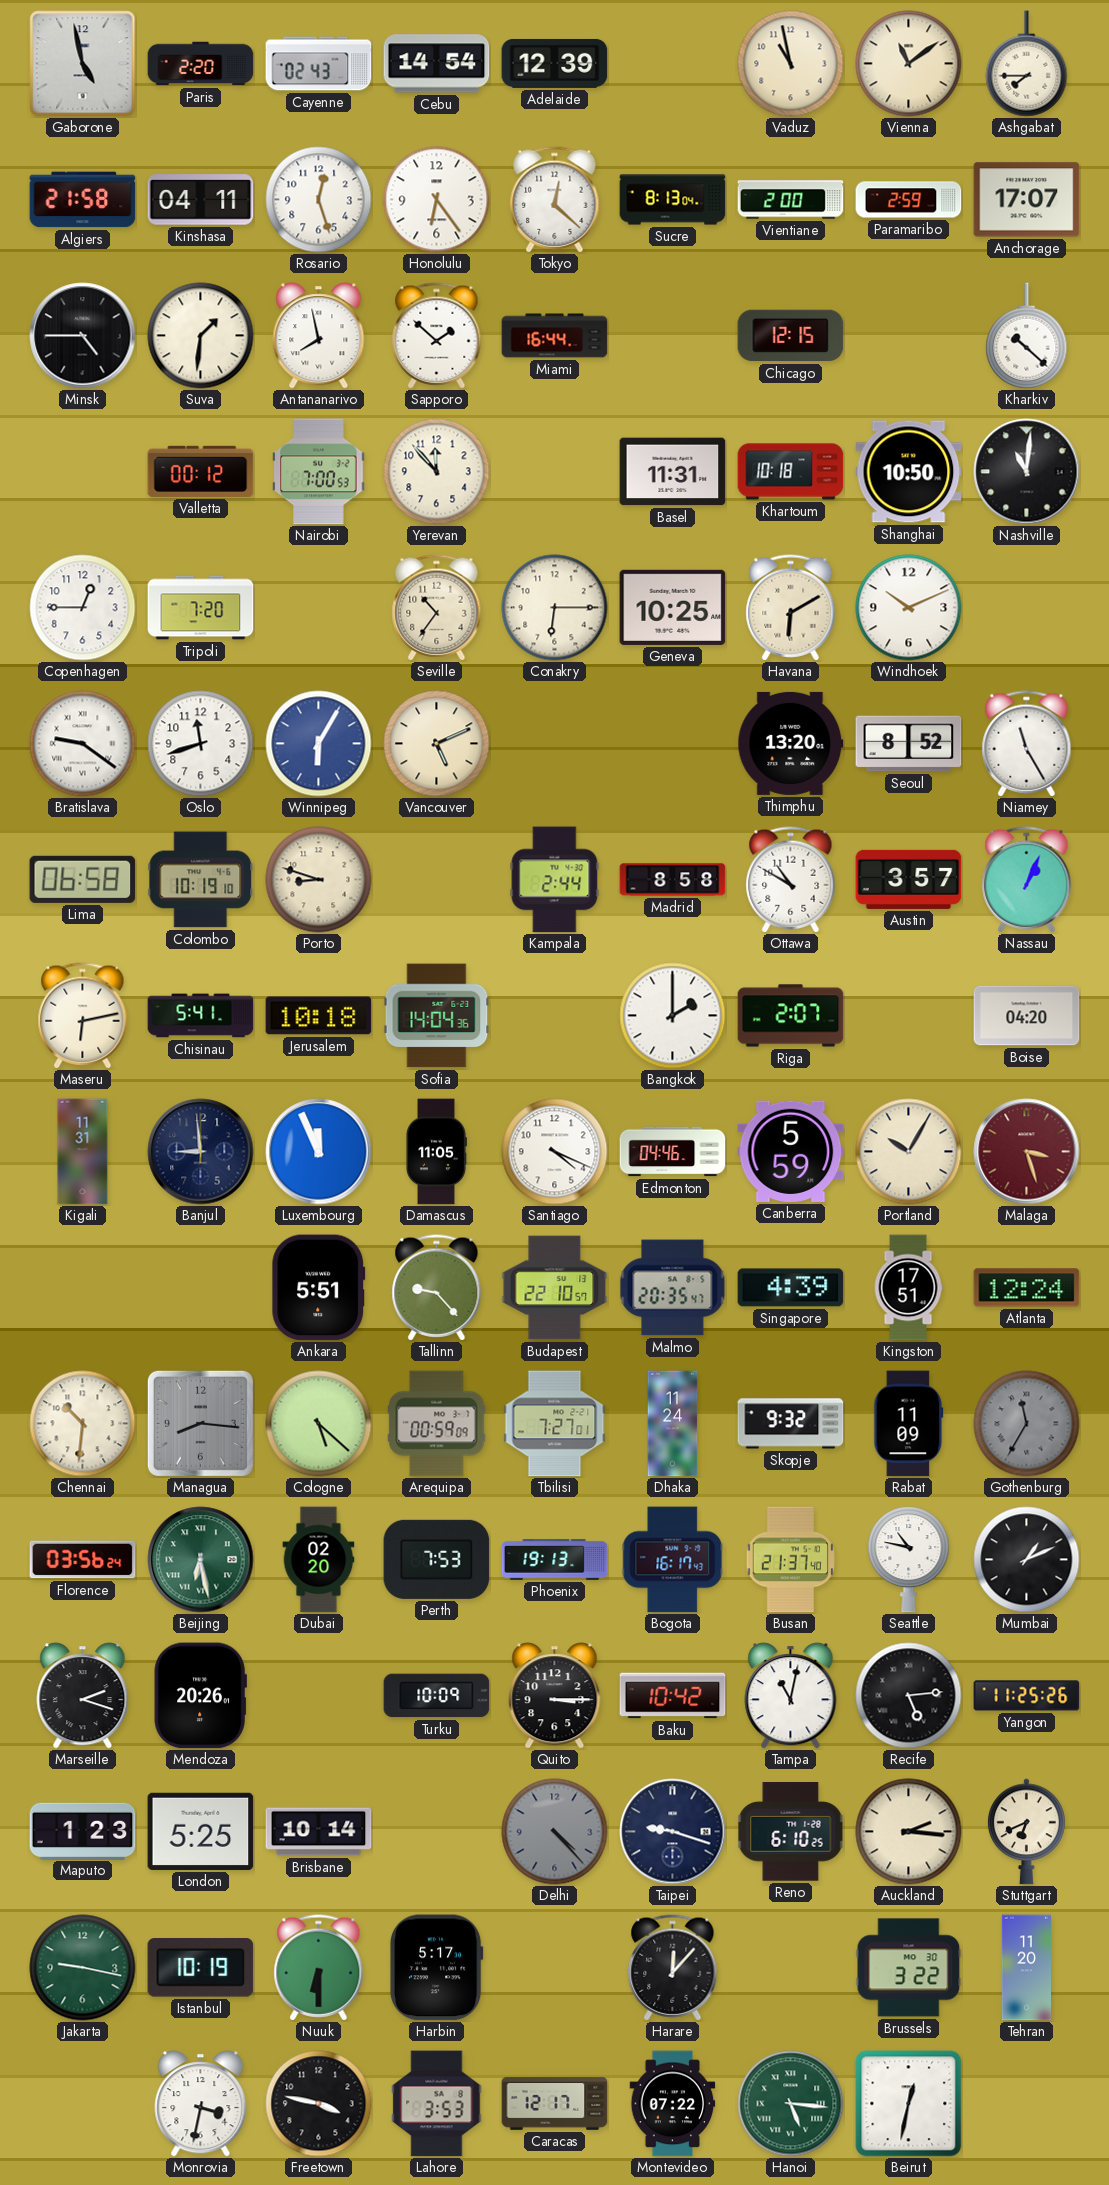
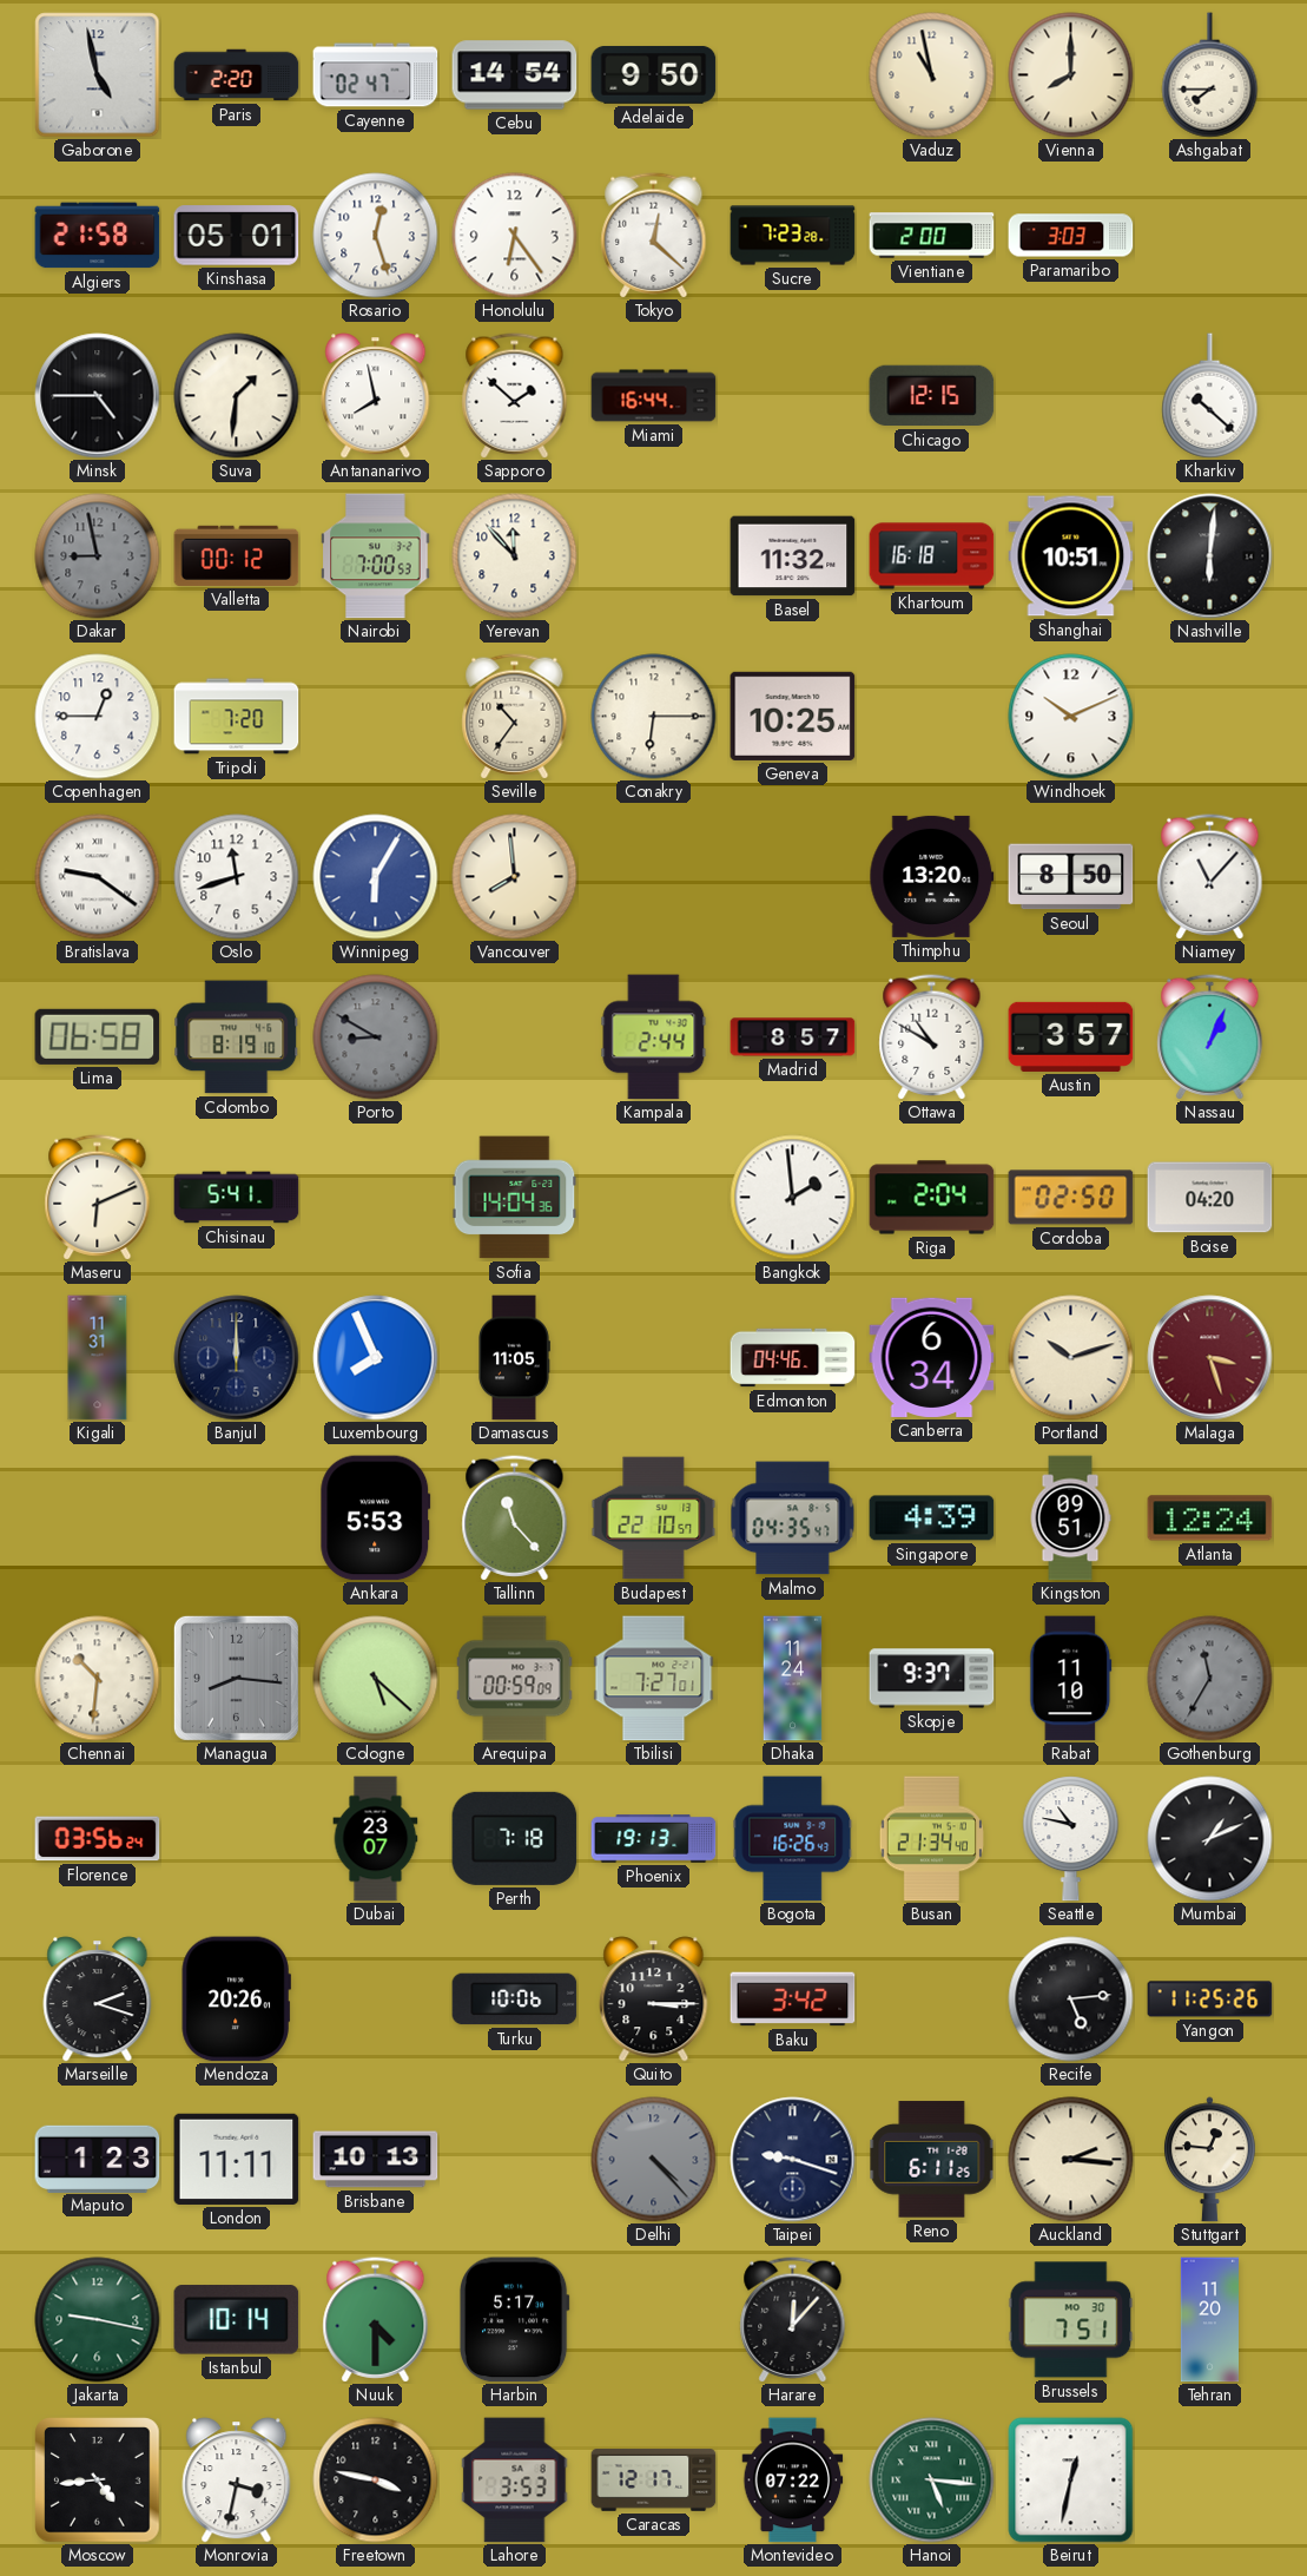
Cayenne: 02:43 -> 02:47 (376, 75)
Adelaide: 12:39 -> 9:50 (654, 74)
Vienna: 11:09 -> 8:00 (1071, 75)
Kinshasa: 04:11 -> 05:01 (237, 236)
Sucre: 8:13 -> 7:23 (793, 236)
Paramaribo: 2:59 -> 3:03 (1071, 236)
Anchorage: 17:07 -> none (1027, 200)
Dakar: none -> 8:58 (98, 556)
Basel: 11:31 -> 11:32 (793, 556)
Khartoum: 10:18 -> 16:18 (932, 556)
Shanghai: 10:50 -> 10:51 (1071, 556)
Nashville: 11:01 -> 6:01 (1210, 556)
Havana: 6:10 -> none (791, 608)
Vancouver: 5:11 -> 7:59 (515, 877)
Seoul: 8:52 -> 8:50 (1071, 877)
Niamey: 11:25 -> 11:07 (1210, 877)
Colombo: 10:19 -> 8:19 (237, 1037)
Porto: 8:48 -> 8:50 (376, 1037)
Porto dial: cream -> grey (376, 1037)
Madrid: 8:58 -> 8:57 (793, 1037)
Maseru: 6:13 -> 6:11 (98, 1198)
Jerusalem: 10:18 -> none (319, 1016)
Bangkok: 2:00 -> 1:59 (793, 1198)
Riga: 2:07 -> 2:04 (932, 1198)
Cordoba: none -> 02:50 (1071, 1198)
Banjul: 8:59 -> 12:00 (237, 1358)
Luxembourg: 11:56 -> 7:56 (376, 1358)
Santiago: 4:19 -> none (555, 1152)
Canberra: 5:59 -> 6:34 (932, 1357)
Portland: 10:05 -> 10:12 (1071, 1358)
Ankara: 5:51 -> 5:53 (376, 1518)
Tallinn: 9:23 -> 11:23 (515, 1518)
Malmo: 20:35 -> 04:35 (793, 1518)
Kingston: 17:51 -> 09:51 (1070, 1518)
Skopje: 9:32 -> 9:37 (932, 1679)
Rabat: 11:09 -> 11:10 (1071, 1679)
Beijing: 6:28 -> none (201, 1560)
Dubai: 02:20 -> 23:07 (376, 1839)
Perth: 7:53 -> 7:18 (515, 1838)
Bogota: 16:17 -> 16:26 (793, 1839)
Busan: 21:37 -> 21:34 (931, 1839)
Turku: 10:09 -> 10:06 (515, 1999)
Baku: 10:42 -> 3:42 (793, 1999)
Tampa: 11:02 -> none (791, 1696)
London: 5:25 -> 11:11 (237, 2159)
Brisbane: 10:14 -> 10:13 (376, 2160)
Reno: 6:10 -> 6:11 (932, 2160)
Stuttgart: 6:41 -> 12:46 (1209, 2160)
Istanbul: 10:19 -> 10:14 (237, 2320)
Nuuk: 6:30 -> 4:30 (376, 2320)
Brussels: 3:22 -> 7:51 (1071, 2320)
Moscow: none -> 4:44 (98, 2481)
